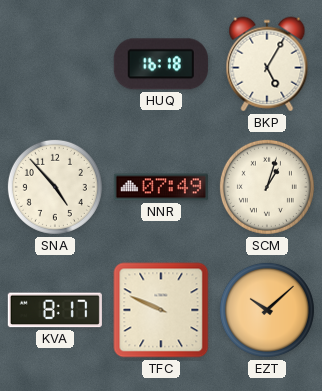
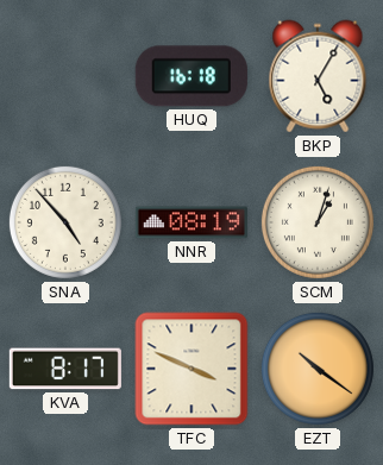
NNR: 07:49 -> 08:19 (191, 222)
TFC: 9:49 -> 3:49 (191, 369)
EZT: 10:08 -> 10:21 (318, 369)
